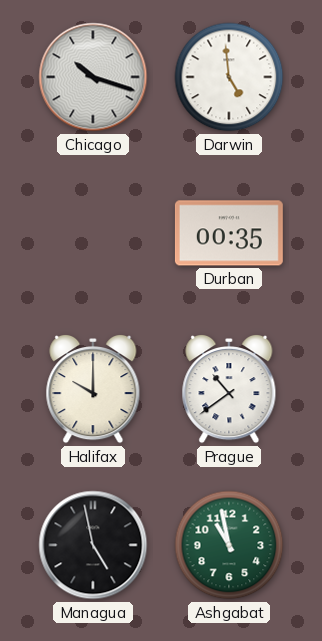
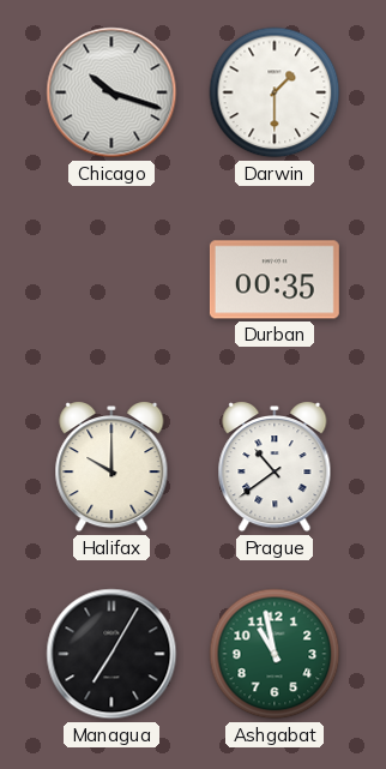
Darwin: 4:59 -> 1:30 (275, 92)
Managua: 4:58 -> 7:05 (111, 654)
